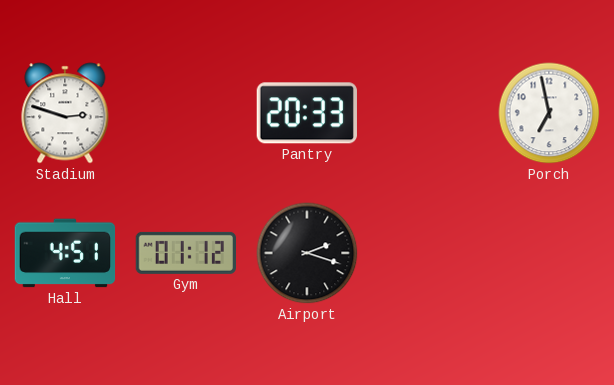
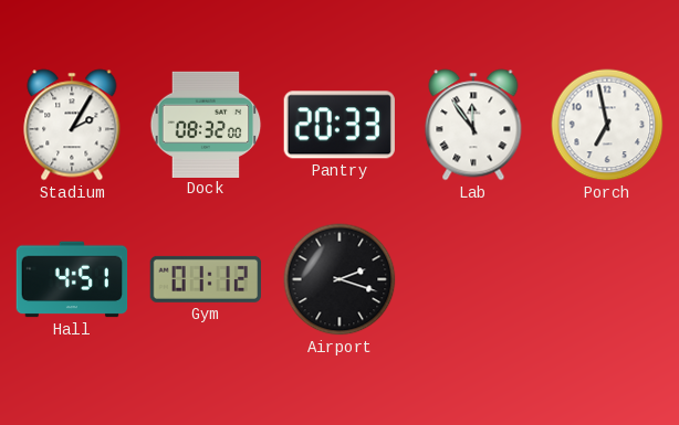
Stadium: 2:48 -> 2:05 (72, 125)
Dock: none -> 08:32 (206, 124)
Lab: none -> 11:54 (473, 125)
